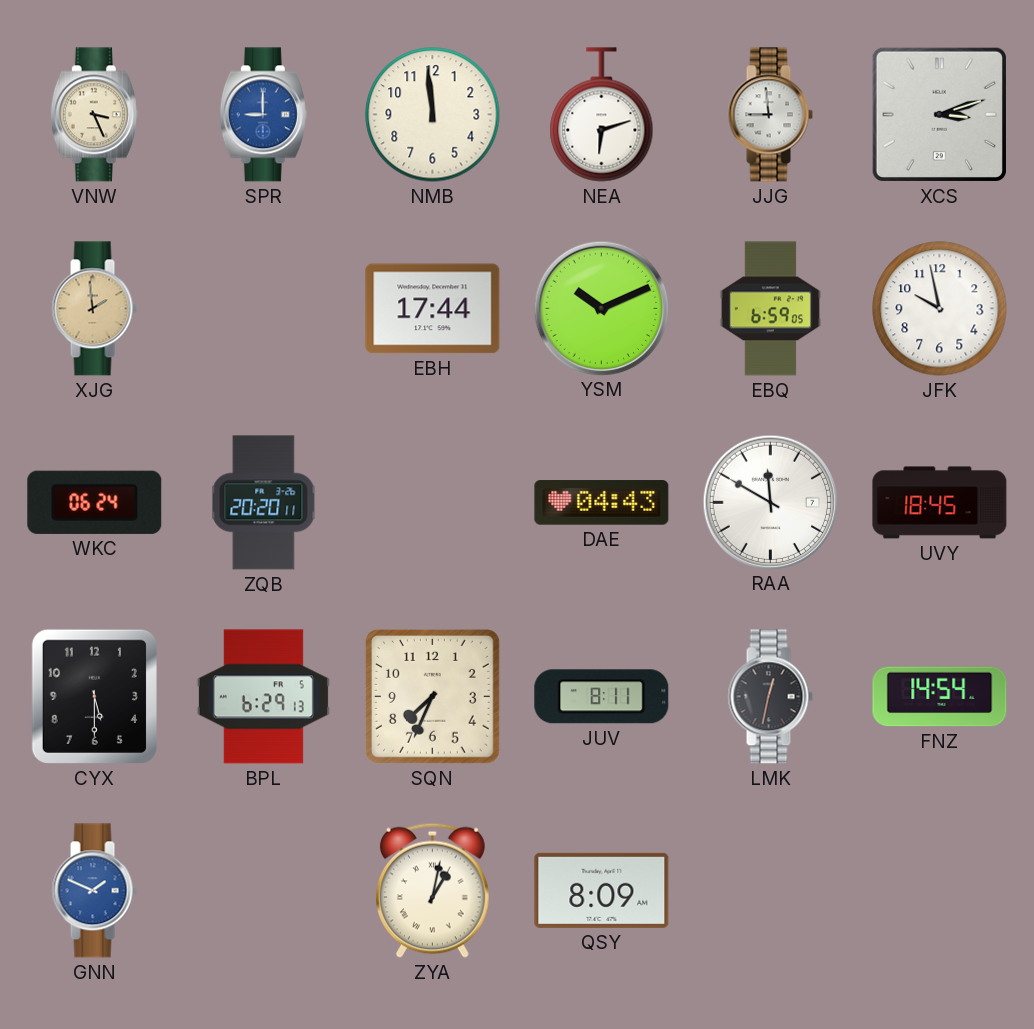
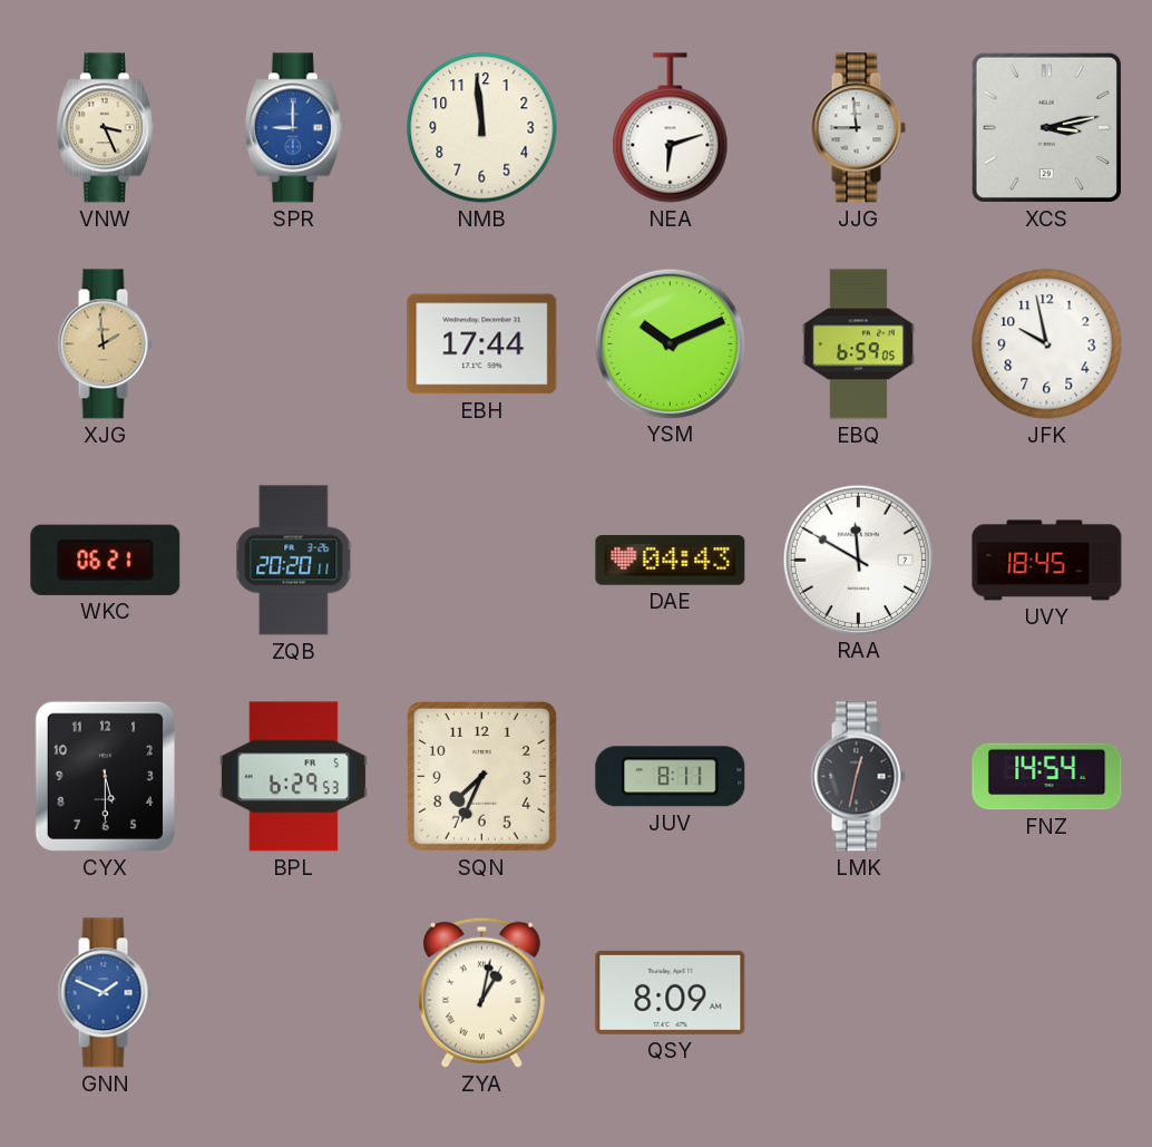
XCS: 3:12 -> 3:13 (1046, 127)
WKC: 06:24 -> 06:21 (106, 560)
BPL: 6:29:13 -> 6:29:53 (293, 777)
